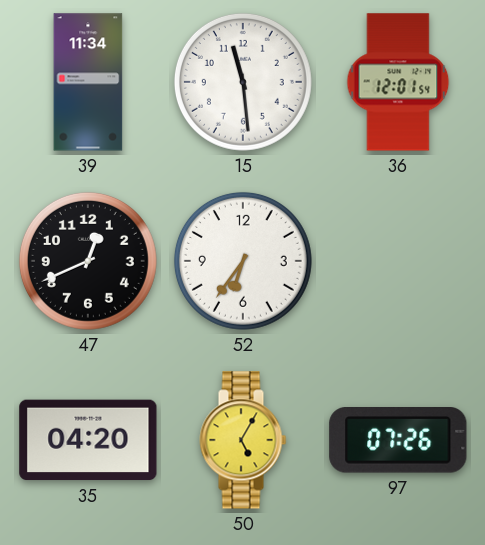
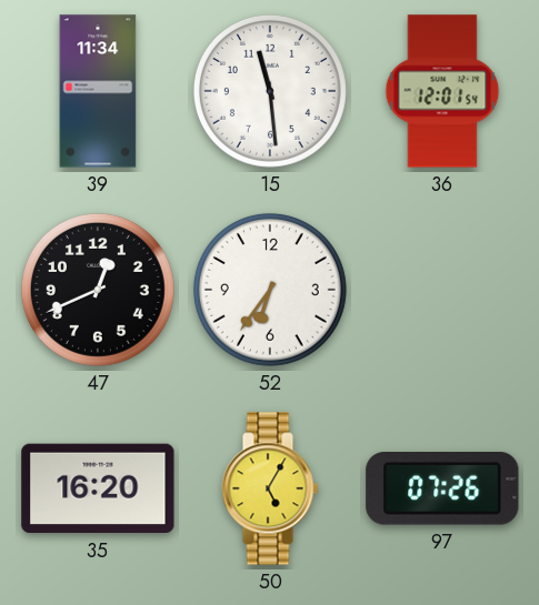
35: 04:20 -> 16:20 (98, 488)
